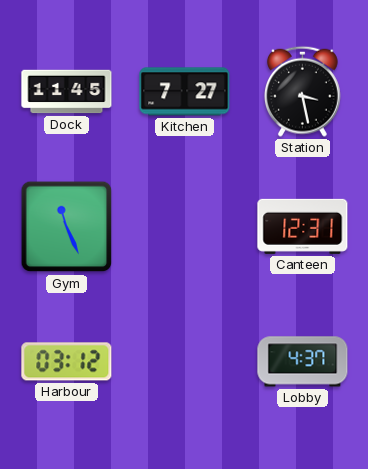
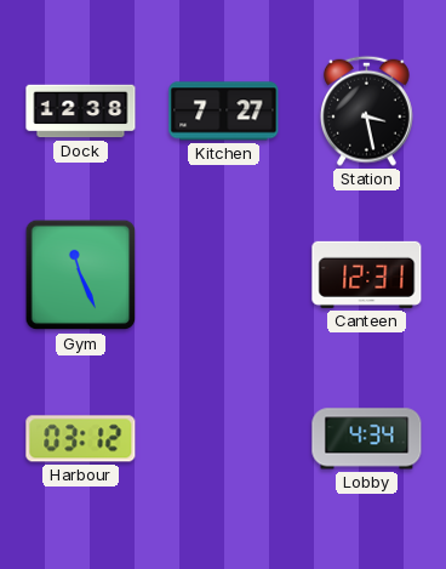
Dock: 11:45 -> 12:38 (81, 112)
Lobby: 4:37 -> 4:34 (367, 439)
